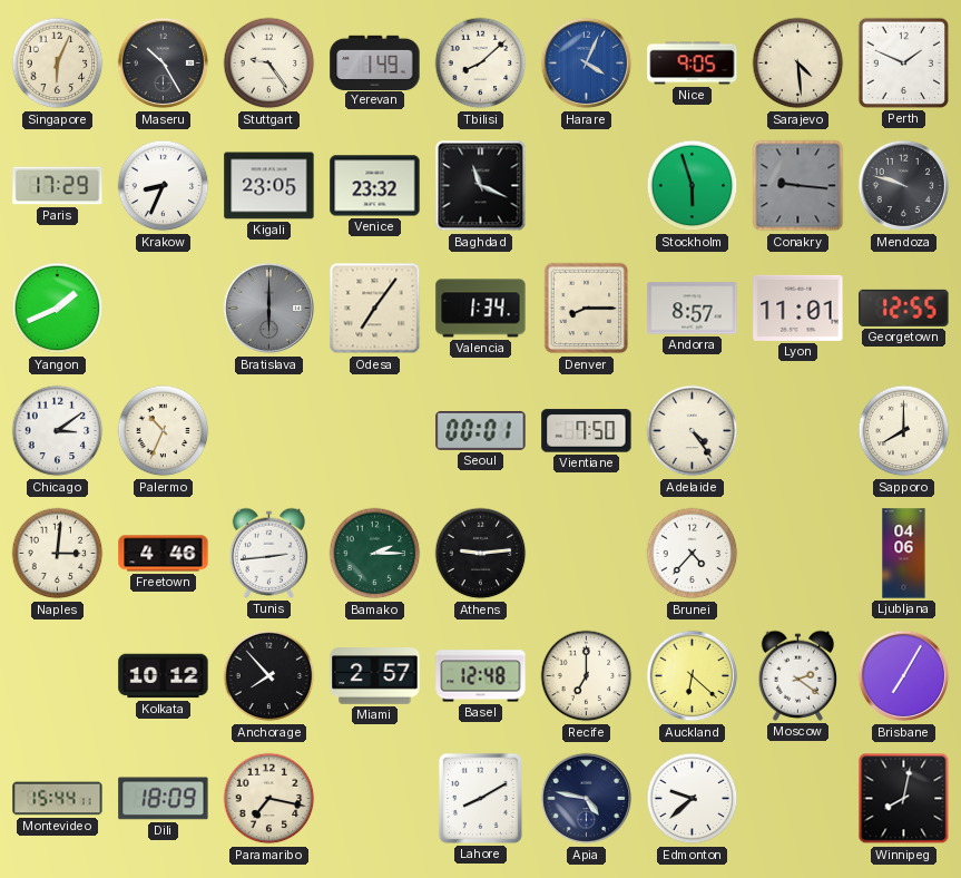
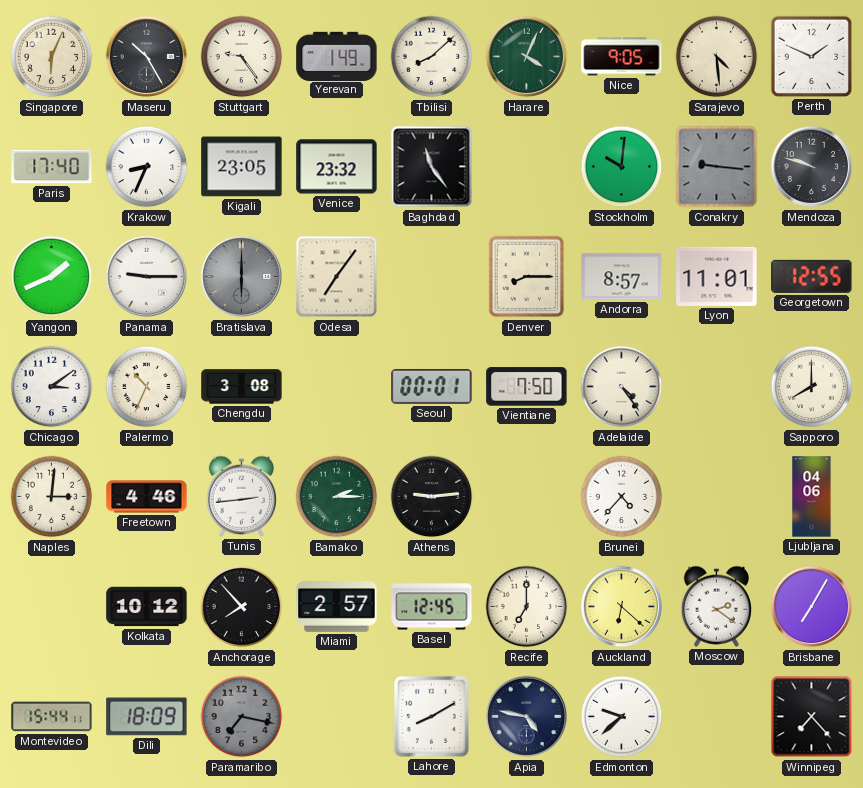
Harare dial: blue -> green (527, 57)
Paris: 17:29 -> 17:40 (52, 167)
Baghdad: 11:19 -> 11:24 (432, 167)
Stockholm: 5:57 -> 10:01 (622, 167)
Panama: none -> 9:15 (147, 277)
Valencia: 1:34 -> none (481, 309)
Chengdu: none -> 3:08 (242, 387)
Basel: 12:48 -> 12:45 (432, 607)
Paramaribo dial: cream -> grey (242, 717)
Winnipeg: 8:02 -> 7:23 (812, 717)
